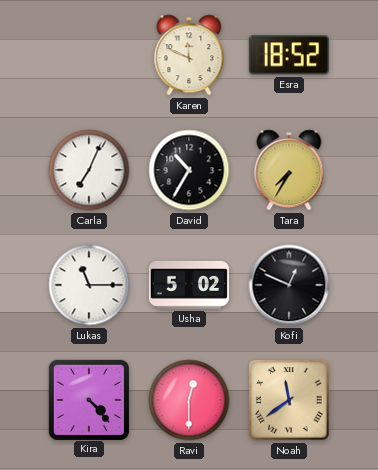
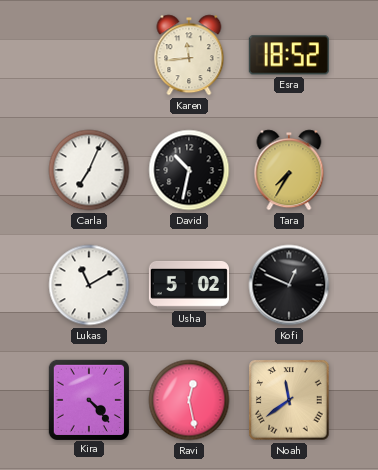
Karen: 11:49 -> 11:44 (189, 55)
David: 10:35 -> 10:32 (189, 170)
Lukas: 11:15 -> 11:10 (89, 285)
Ravi: 12:30 -> 12:28 (189, 400)
